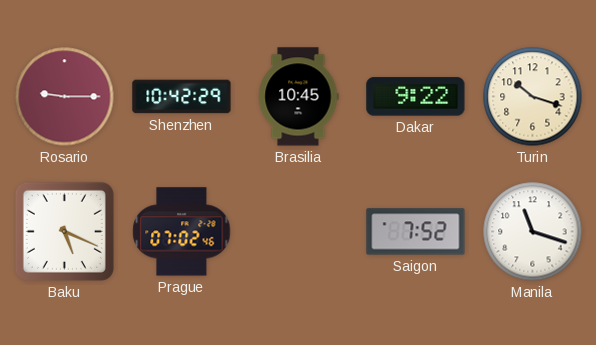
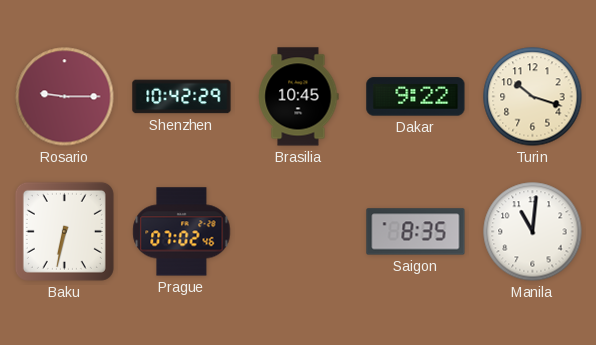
Baku: 5:19 -> 6:32 (64, 231)
Saigon: 7:52 -> 8:35 (416, 232)
Manila: 11:18 -> 11:01 (533, 232)
